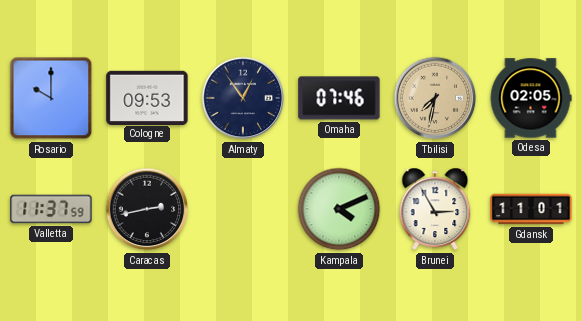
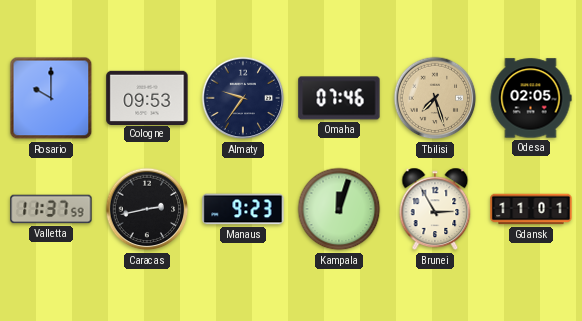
Almaty: 12:54 -> 9:36 (243, 98)
Tbilisi: 7:32 -> 7:27 (435, 98)
Manaus: none -> 9:23 (243, 209)
Kampala: 4:11 -> 12:03 (339, 209)
